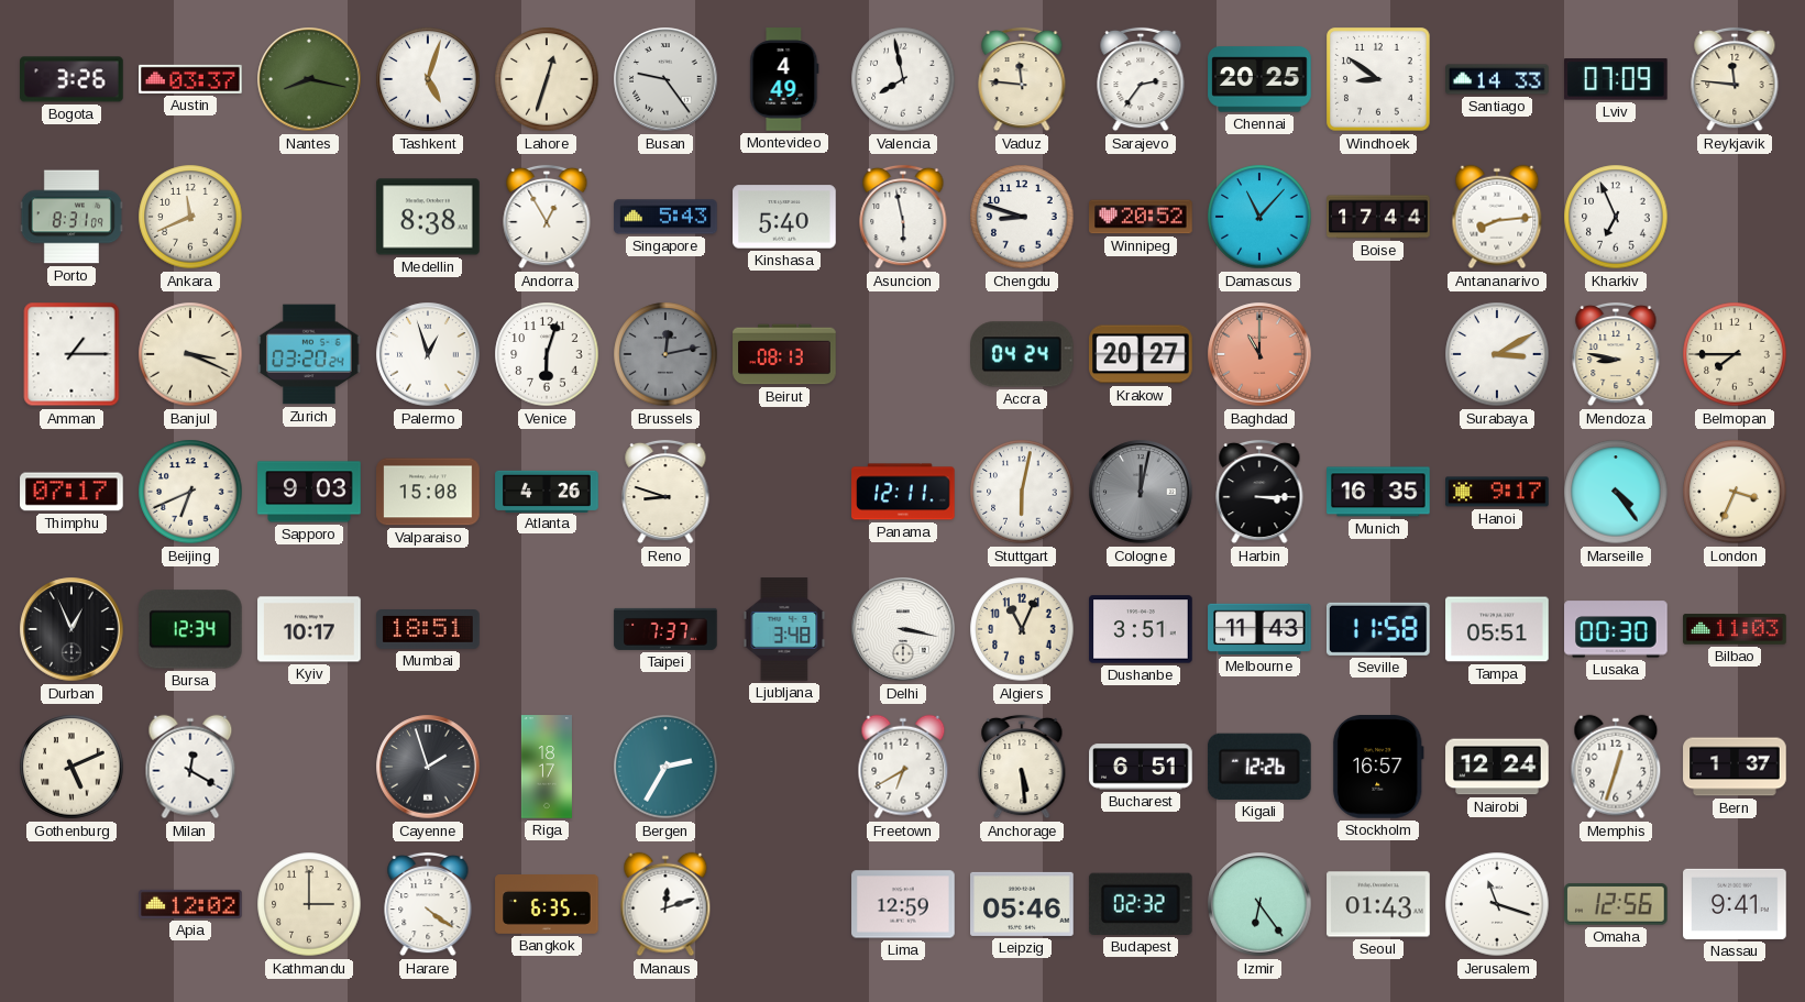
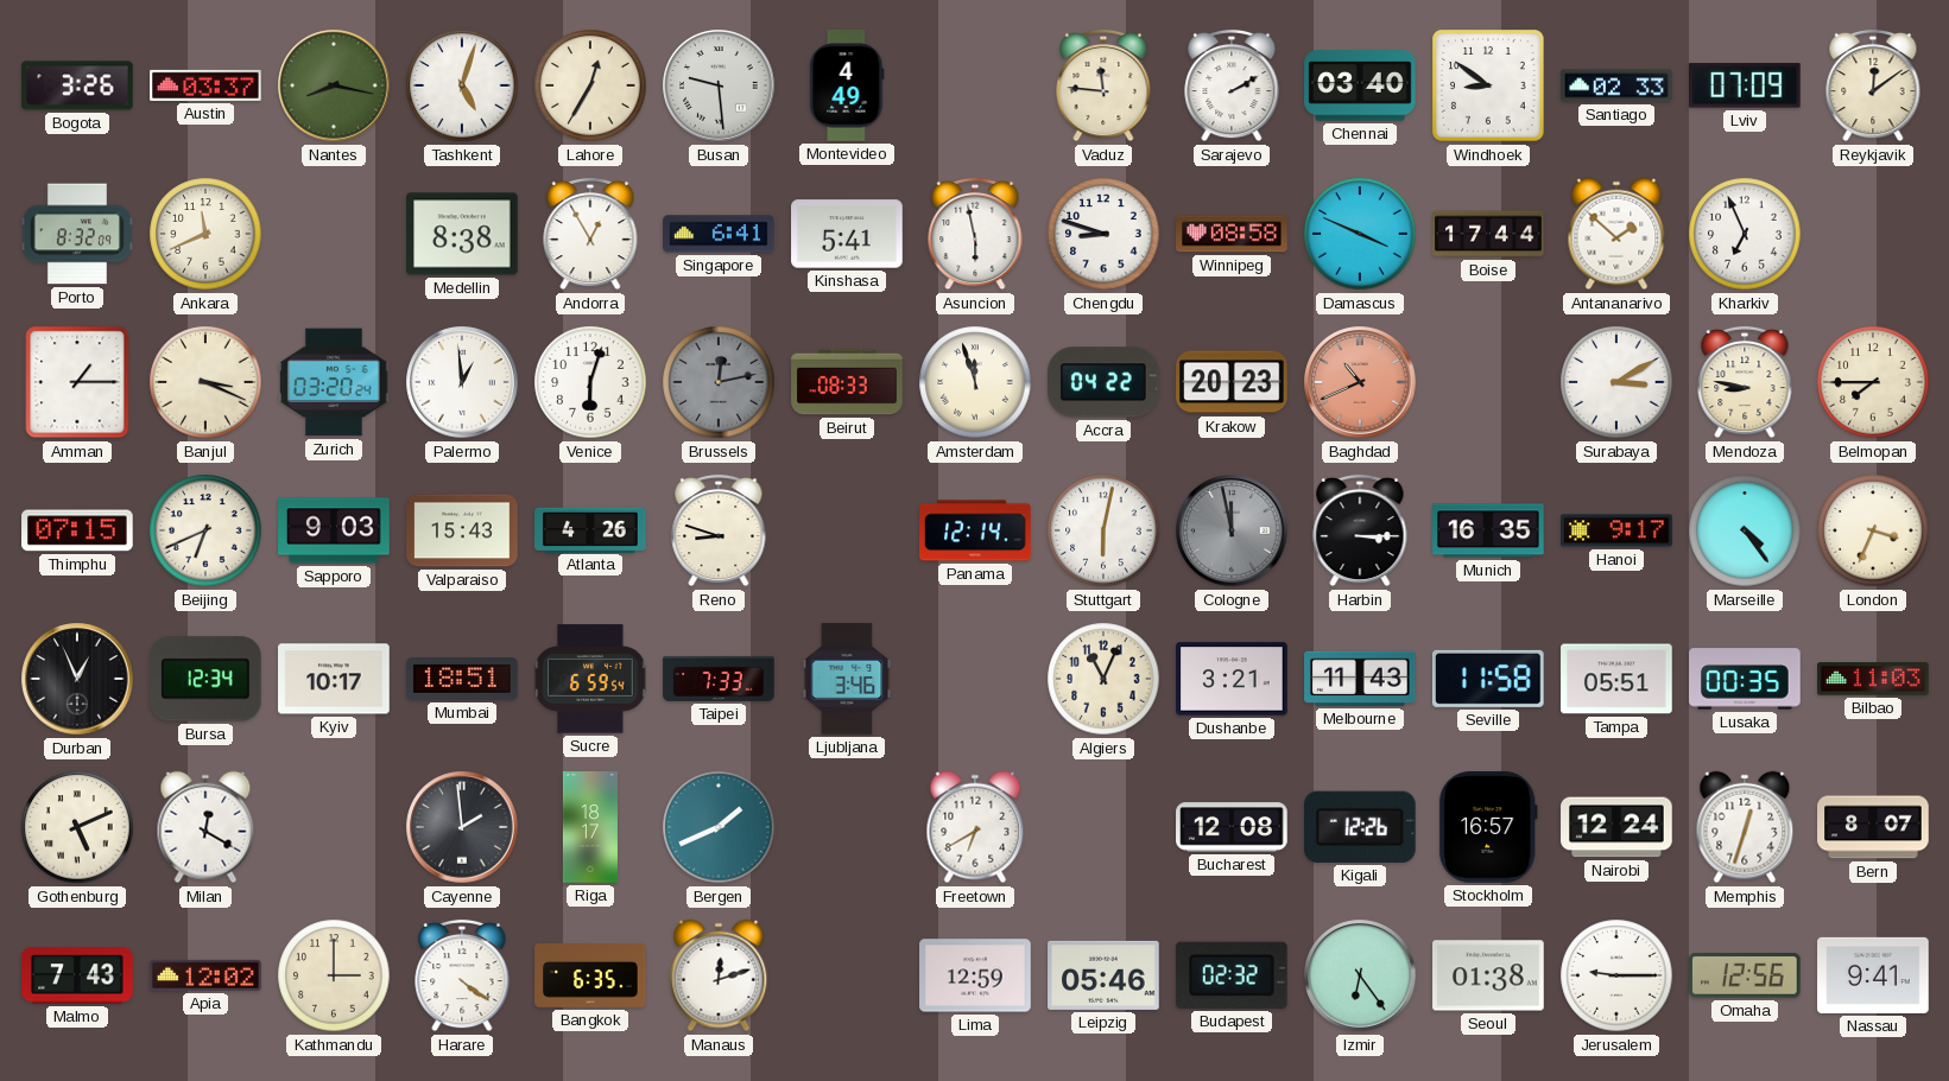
Lahore: 12:33 -> 12:35 (590, 85)
Busan: 9:24 -> 9:29 (719, 85)
Valencia: 7:58 -> none (903, 79)
Sarajevo: 2:36 -> 2:10 (1232, 85)
Chennai: 20:25 -> 03:40 (1360, 85)
Santiago: 14:33 -> 02:33 (1616, 85)
Reykjavik: 11:46 -> 12:09 (1873, 85)
Porto: 8:31 -> 8:32 (77, 234)
Singapore: 5:43 -> 6:41 (719, 234)
Kinshasa: 5:40 -> 5:41 (847, 234)
Winnipeg: 20:52 -> 08:58 (1232, 234)
Damascus: 11:07 -> 3:49 (1360, 234)
Antananarivo: 8:14 -> 1:52 (1616, 234)
Palermo: 12:57 -> 12:59 (462, 382)
Beirut: 08:13 -> 08:33 (847, 382)
Amsterdam: none -> 11:57 (975, 382)
Accra: 04:24 -> 04:22 (1103, 382)
Krakow: 20:27 -> 20:23 (1232, 382)
Baghdad: 11:00 -> 10:41 (1360, 382)
Thimphu: 07:17 -> 07:15 (77, 530)
Valparaiso: 15:08 -> 15:43 (462, 530)
Panama: 12:11 -> 12:14 (975, 530)
Cologne: 12:02 -> 11:58 (1232, 530)
Sucre: none -> 6:59 (590, 679)
Taipei: 7:37 -> 7:33 (719, 679)
Ljubljana: 3:48 -> 3:46 (847, 679)
Delhi: 3:17 -> none (903, 629)
Dushanbe: 3:51 -> 3:21 (1232, 679)
Lusaka: 00:30 -> 00:35 (1745, 679)
Cayenne: 1:57 -> 1:59 (462, 827)
Bergen: 2:35 -> 1:41 (719, 827)
Anchorage: 5:29 -> none (1022, 767)
Bucharest: 6:51 -> 12:08 (1232, 827)
Bern: 1:37 -> 8:07 (1873, 827)
Malmo: none -> 7:43 (77, 975)
Seoul: 01:43 -> 01:38 (1488, 975)
Jerusalem: 11:18 -> 9:15 (1616, 975)
